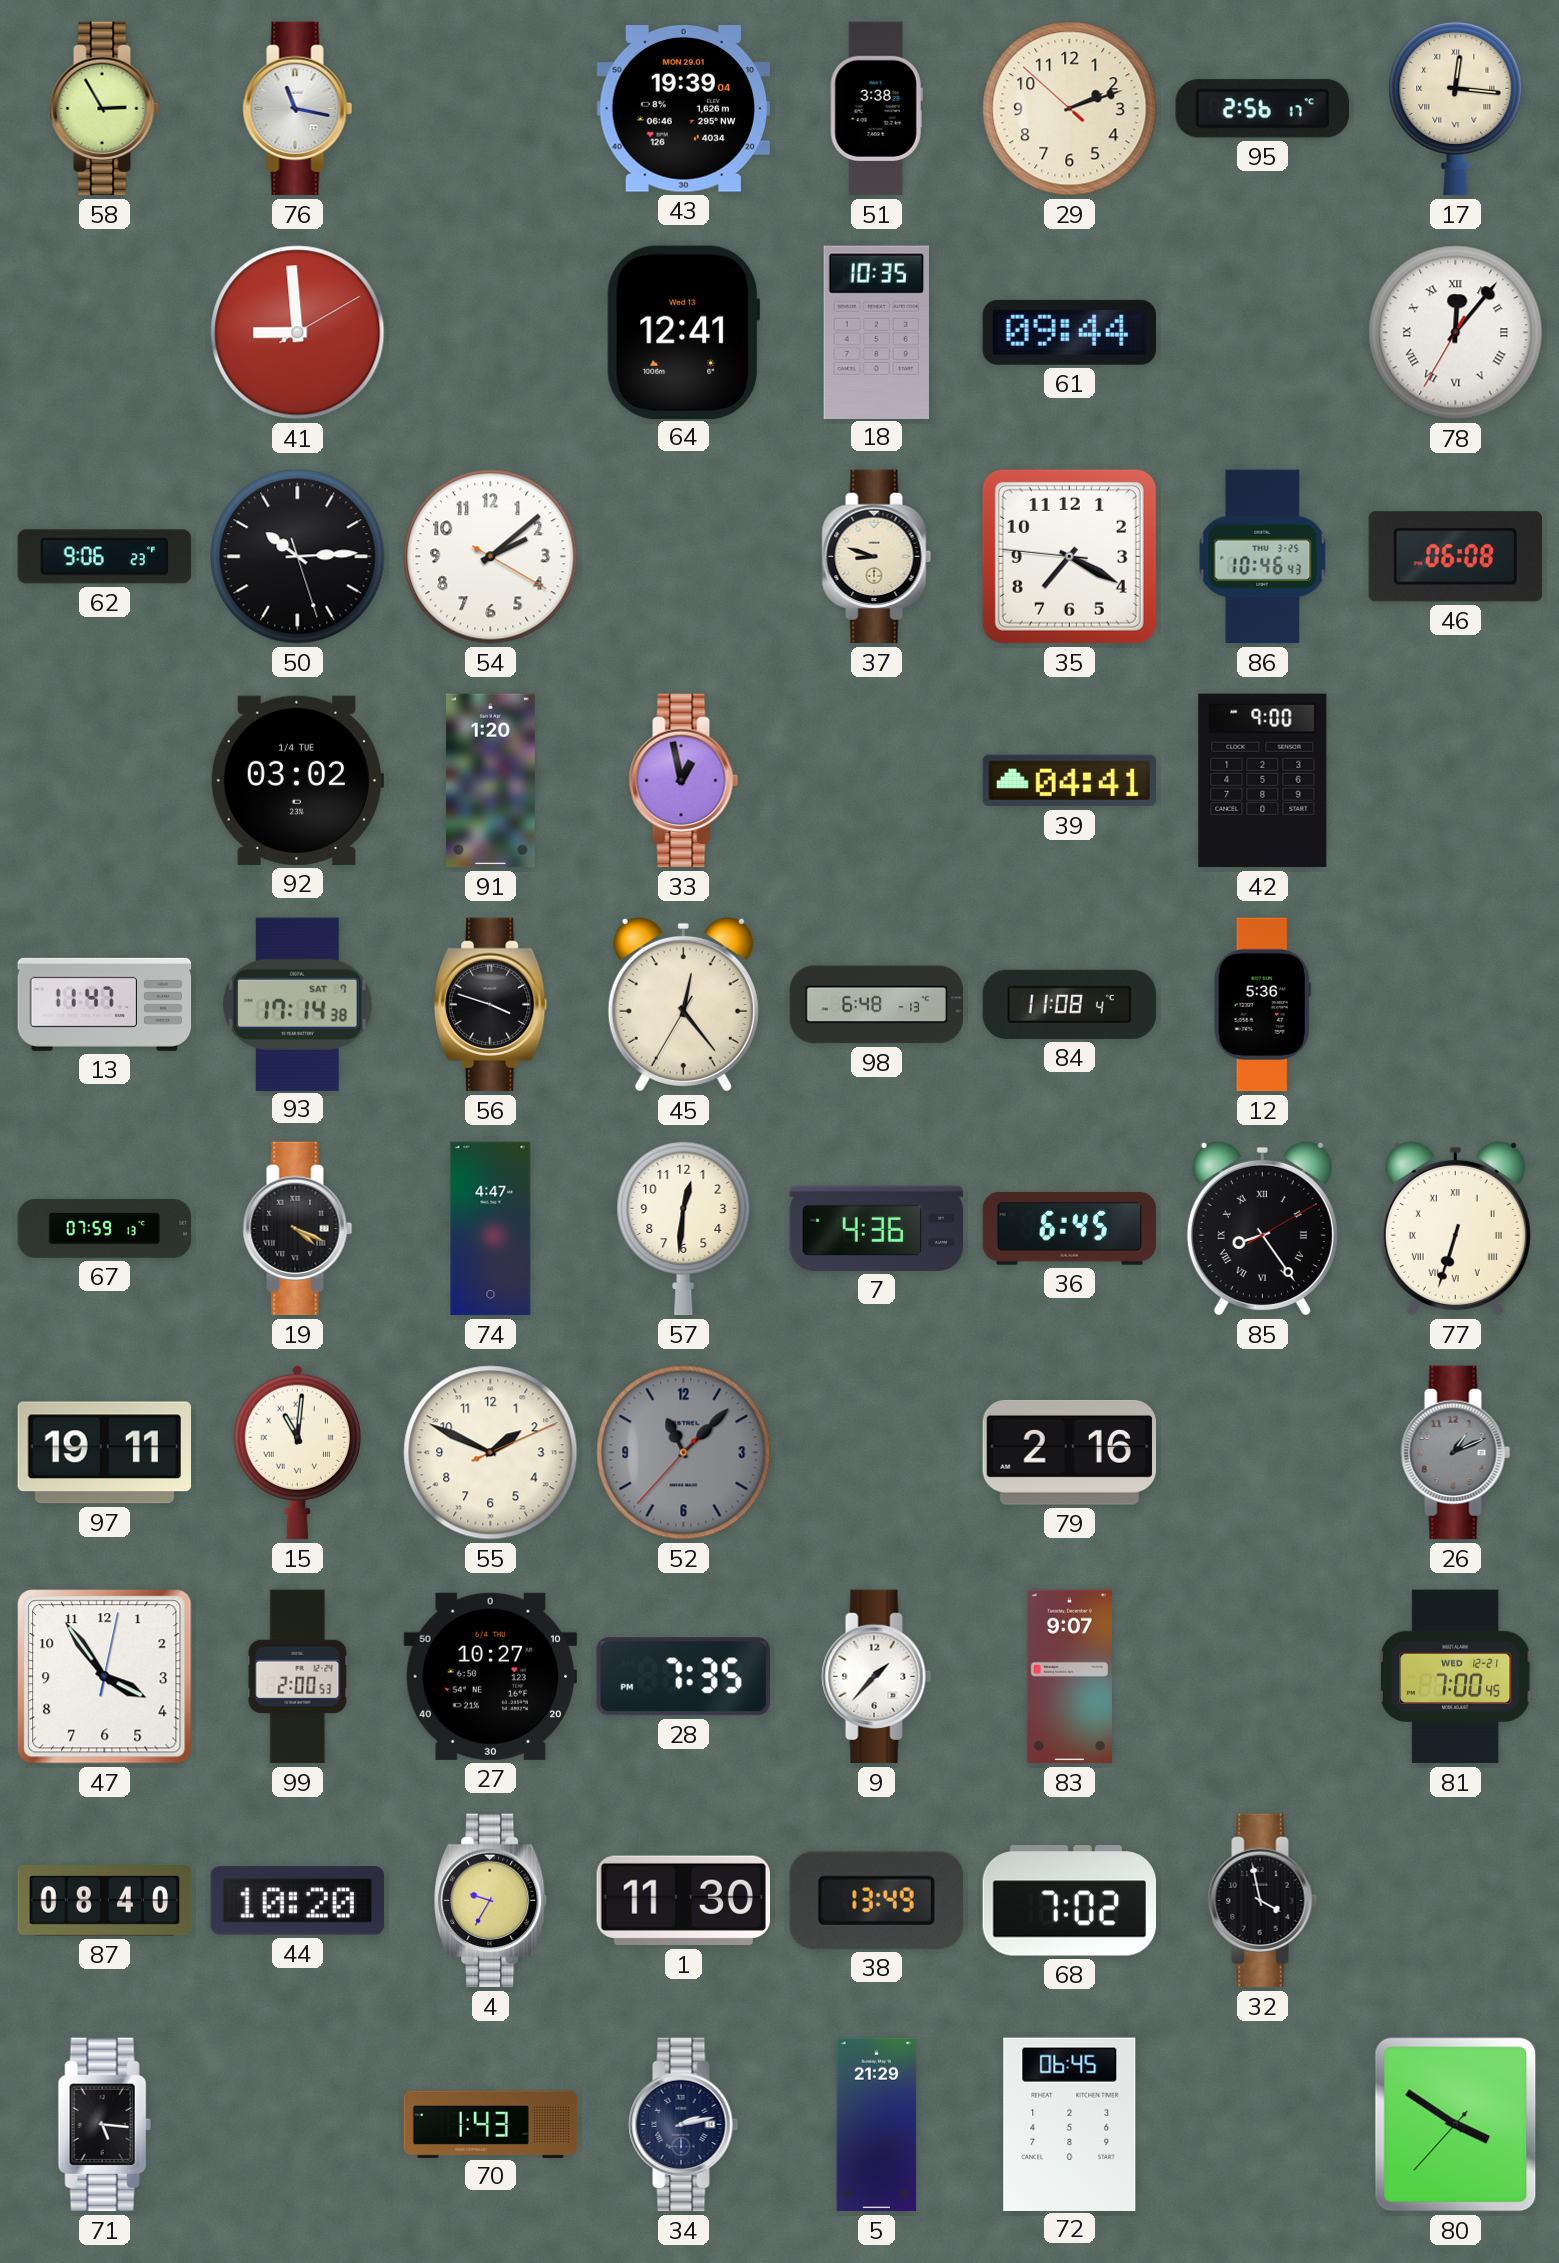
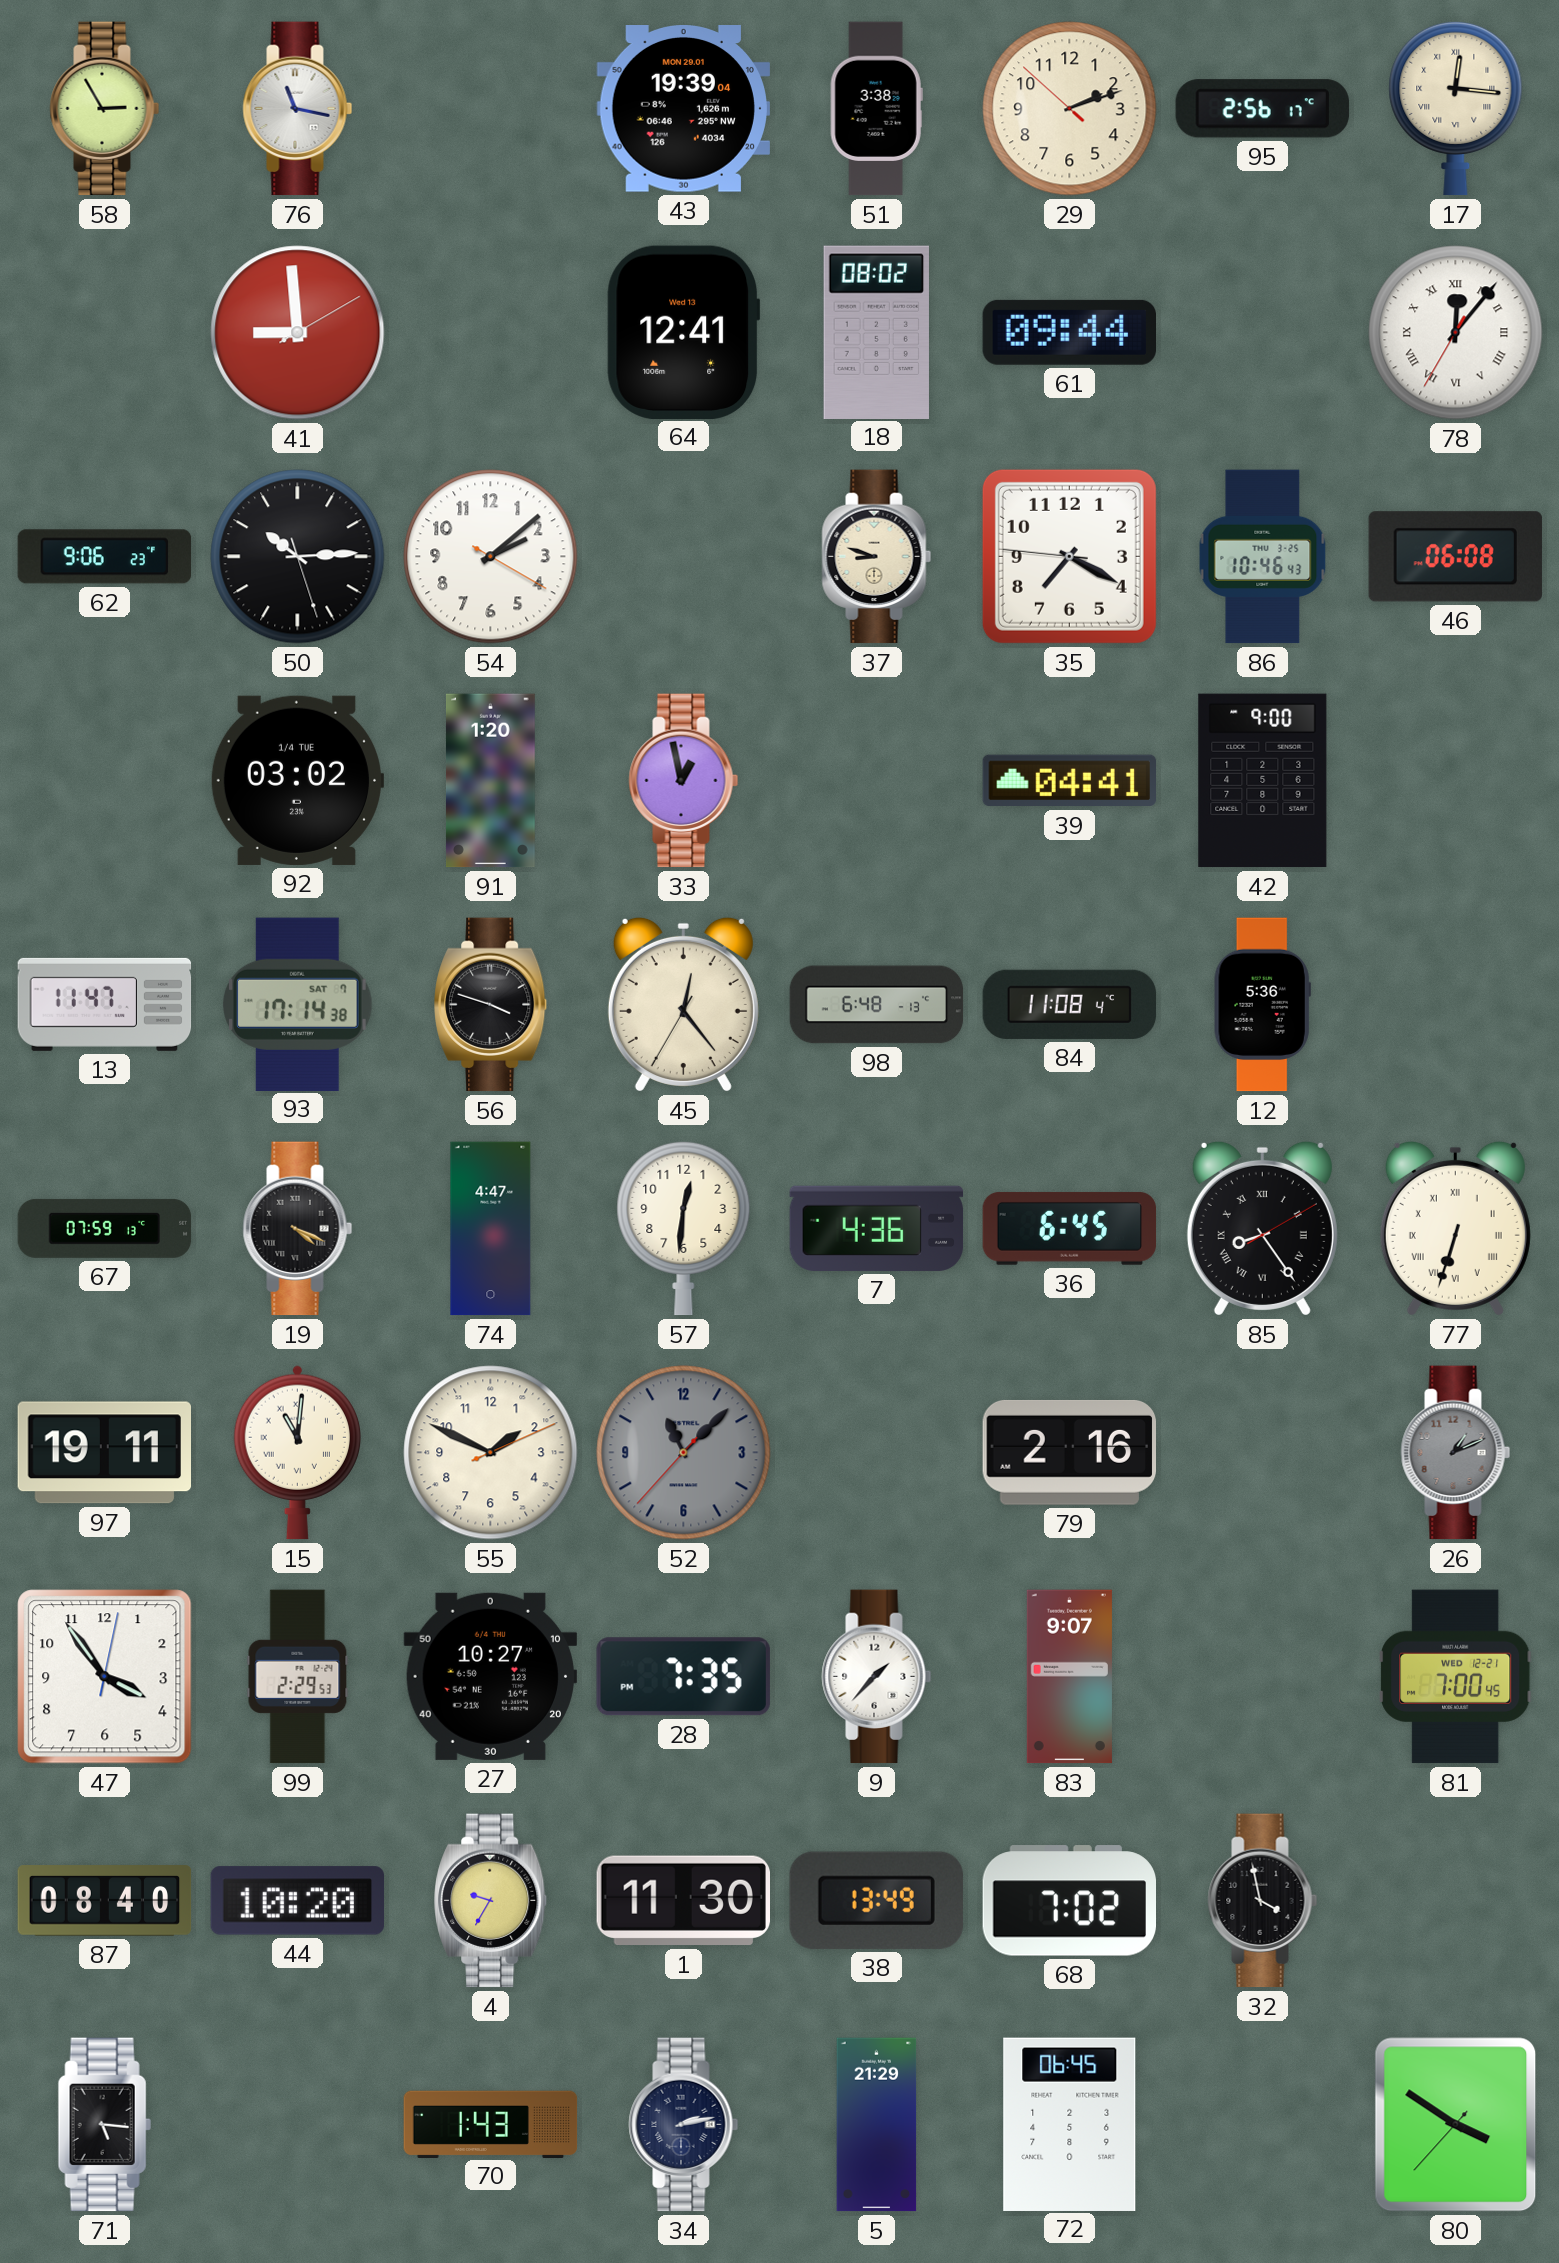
18: 10:35 -> 08:02 (876, 332)
99: 2:00 -> 2:29 (298, 1677)
